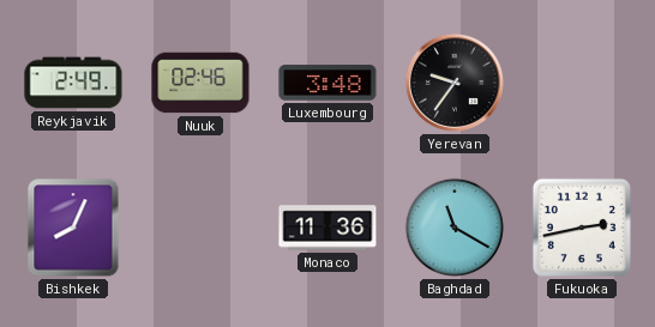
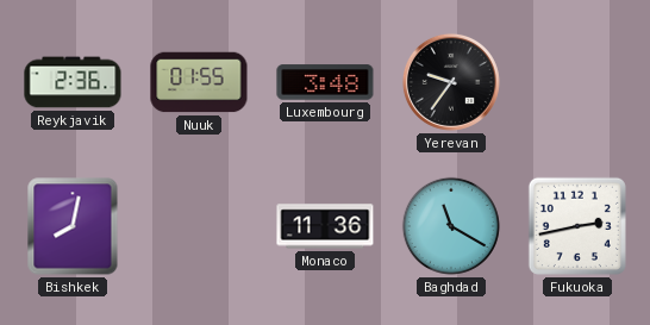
Reykjavik: 2:49 -> 2:36 (73, 82)
Nuuk: 02:46 -> 01:55 (199, 82)
Bishkek: 8:04 -> 8:02 (73, 226)
